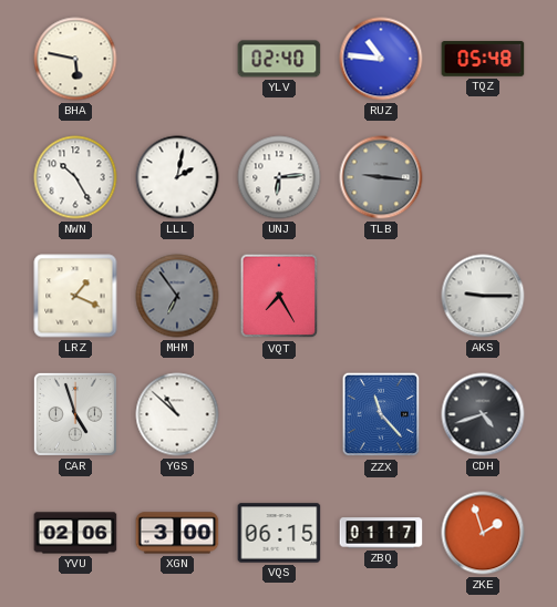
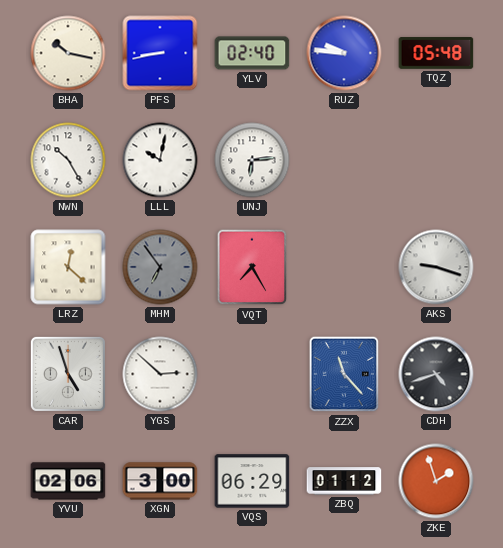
BHA: 5:47 -> 10:17 (68, 53)
PFS: none -> 8:43 (160, 53)
RUZ: 10:46 -> 9:46 (344, 53)
LLL: 2:02 -> 10:02 (160, 160)
TLB: 9:16 -> none (381, 177)
LRZ: 1:19 -> 12:22 (68, 267)
AKS: 9:15 -> 9:18 (436, 267)
YGS: 10:52 -> 2:52 (160, 374)
VQS: 06:15 -> 06:29 (252, 481)
ZBQ: 01:17 -> 01:12 (344, 481)
